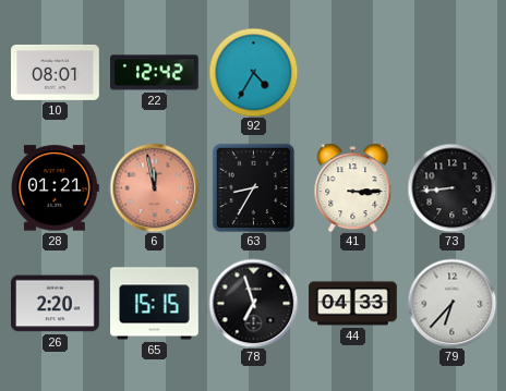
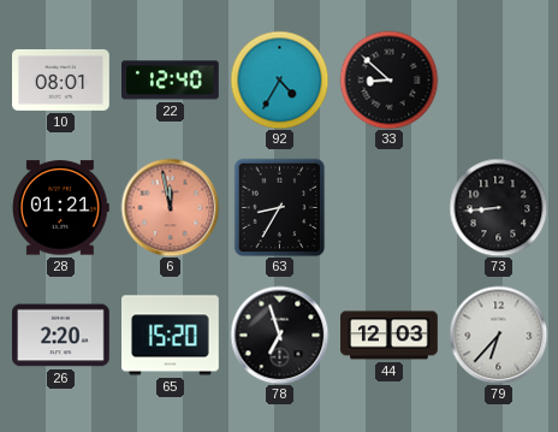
22: 12:42 -> 12:40 (171, 81)
33: none -> 8:52 (388, 79)
41: 3:15 -> none (353, 187)
65: 15:15 -> 15:20 (171, 336)
44: 04:33 -> 12:03 (390, 336)
